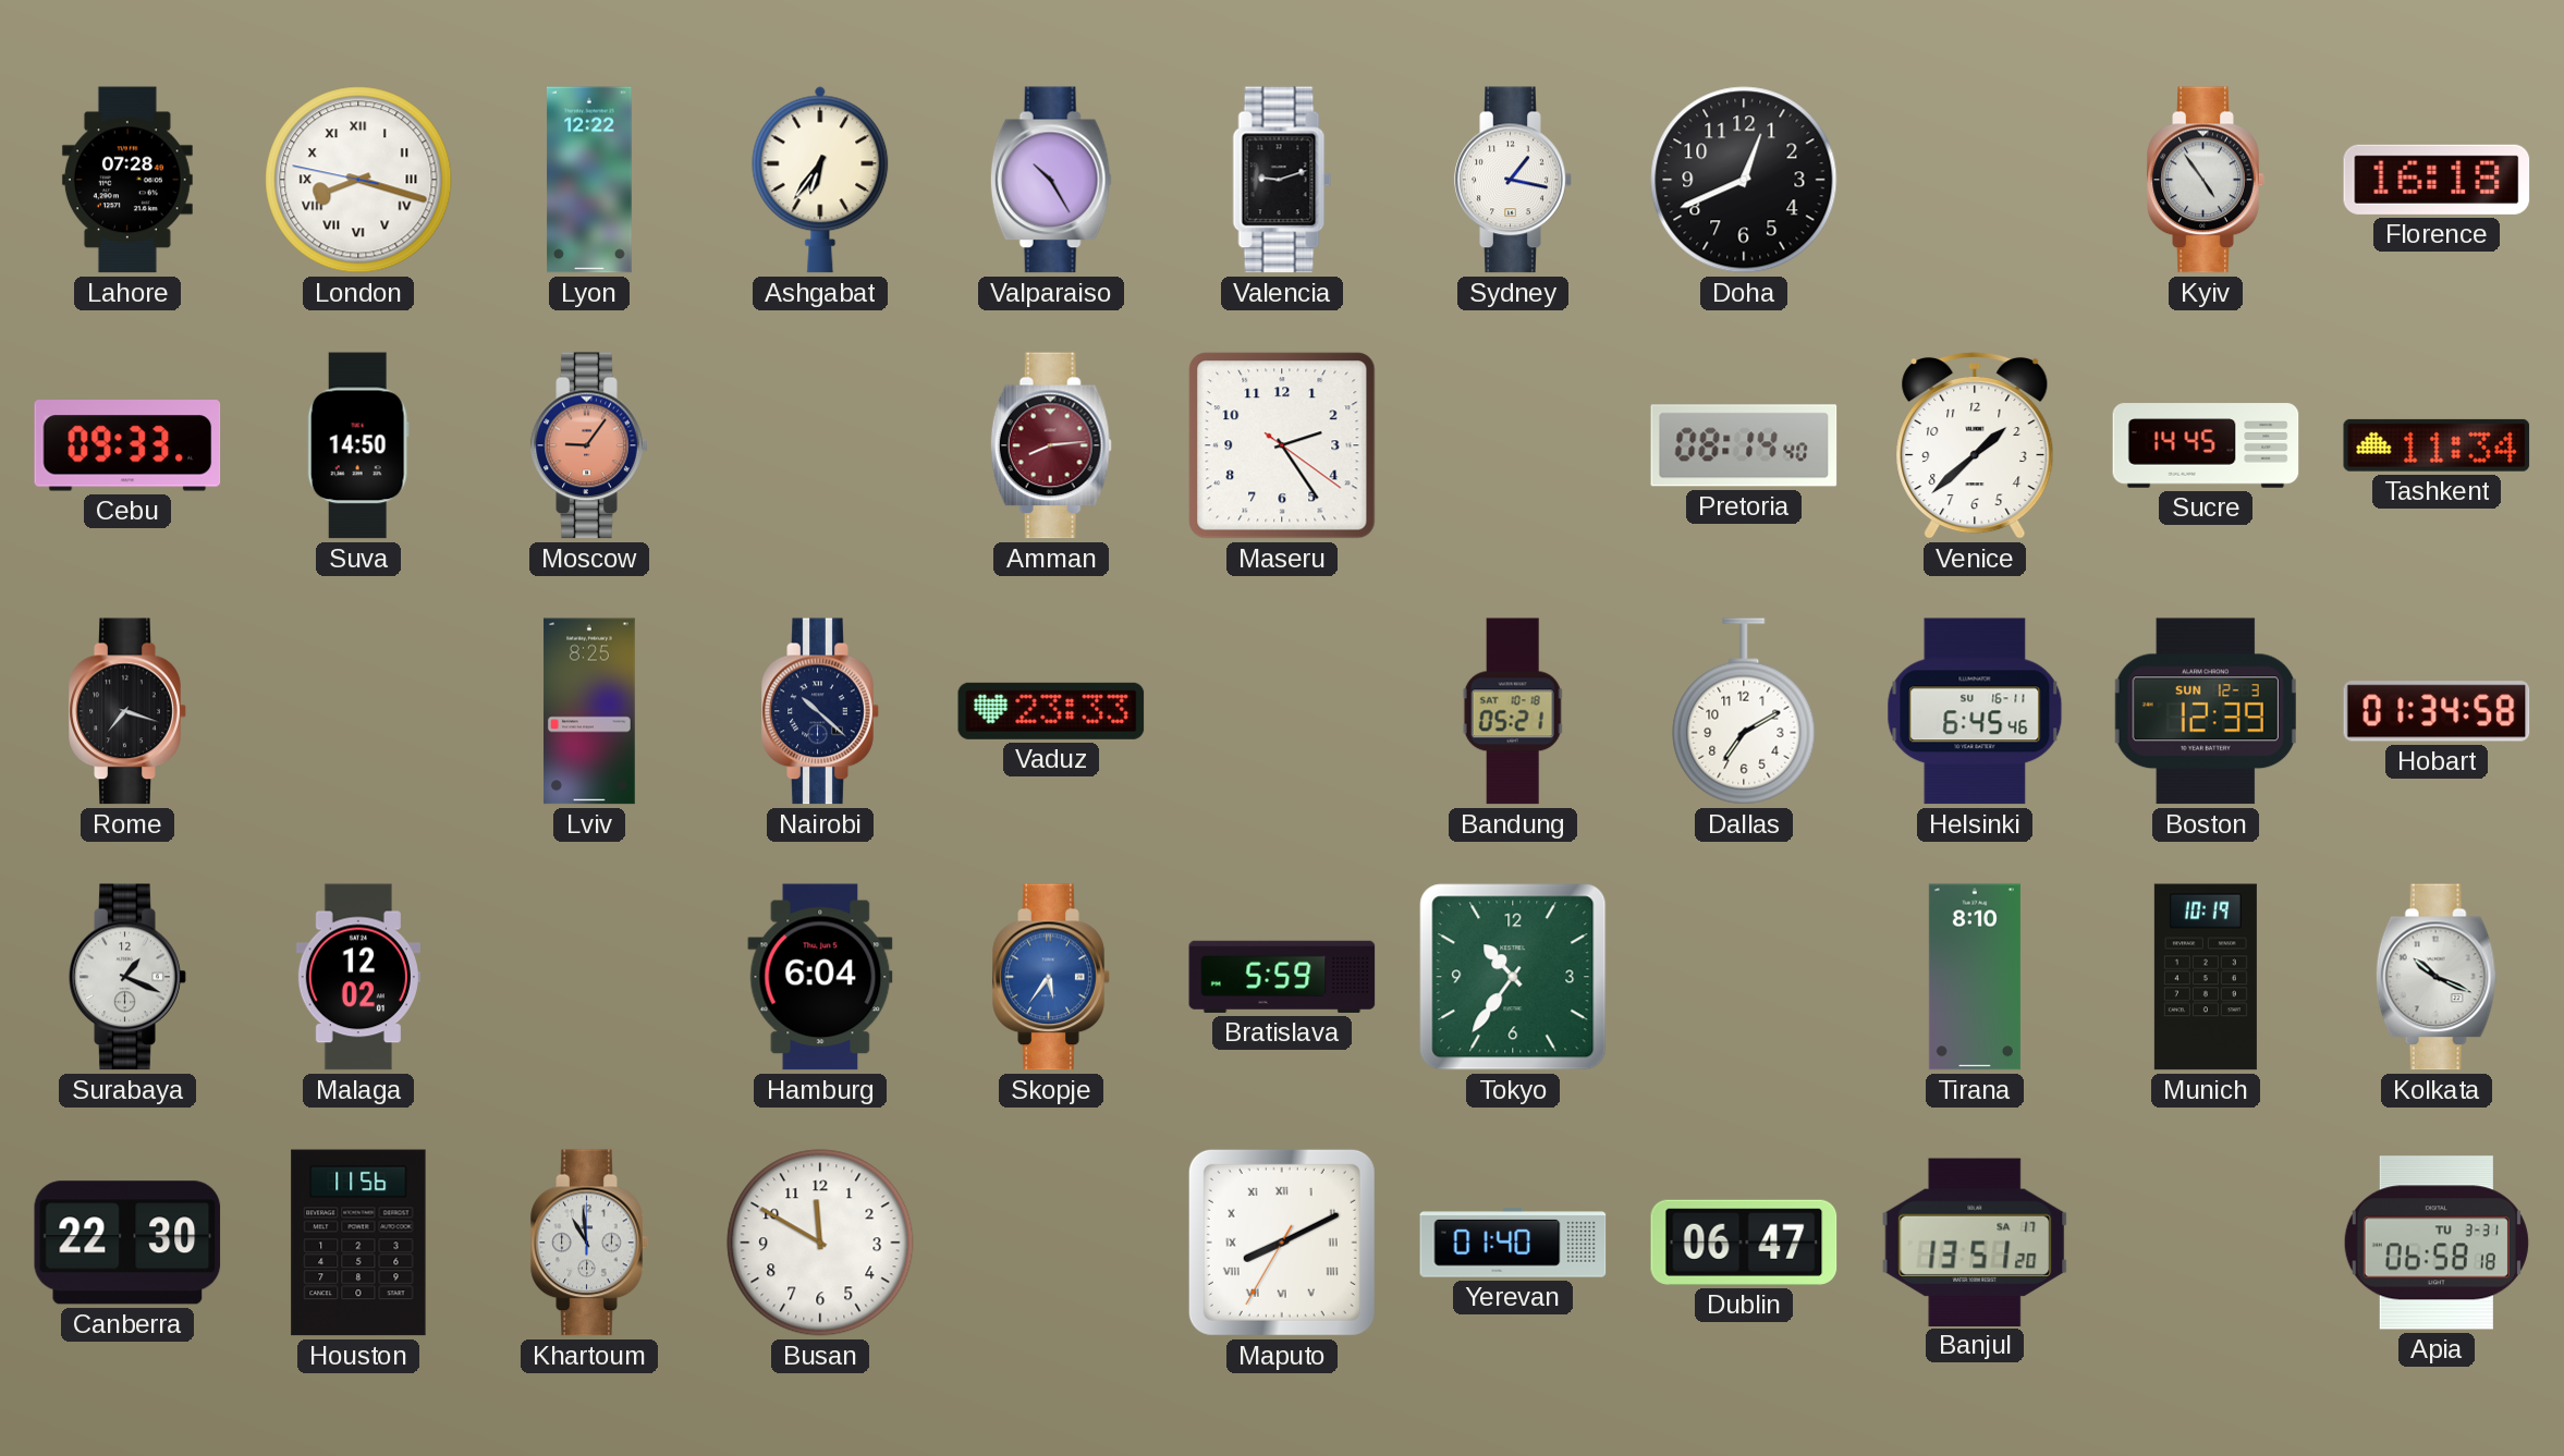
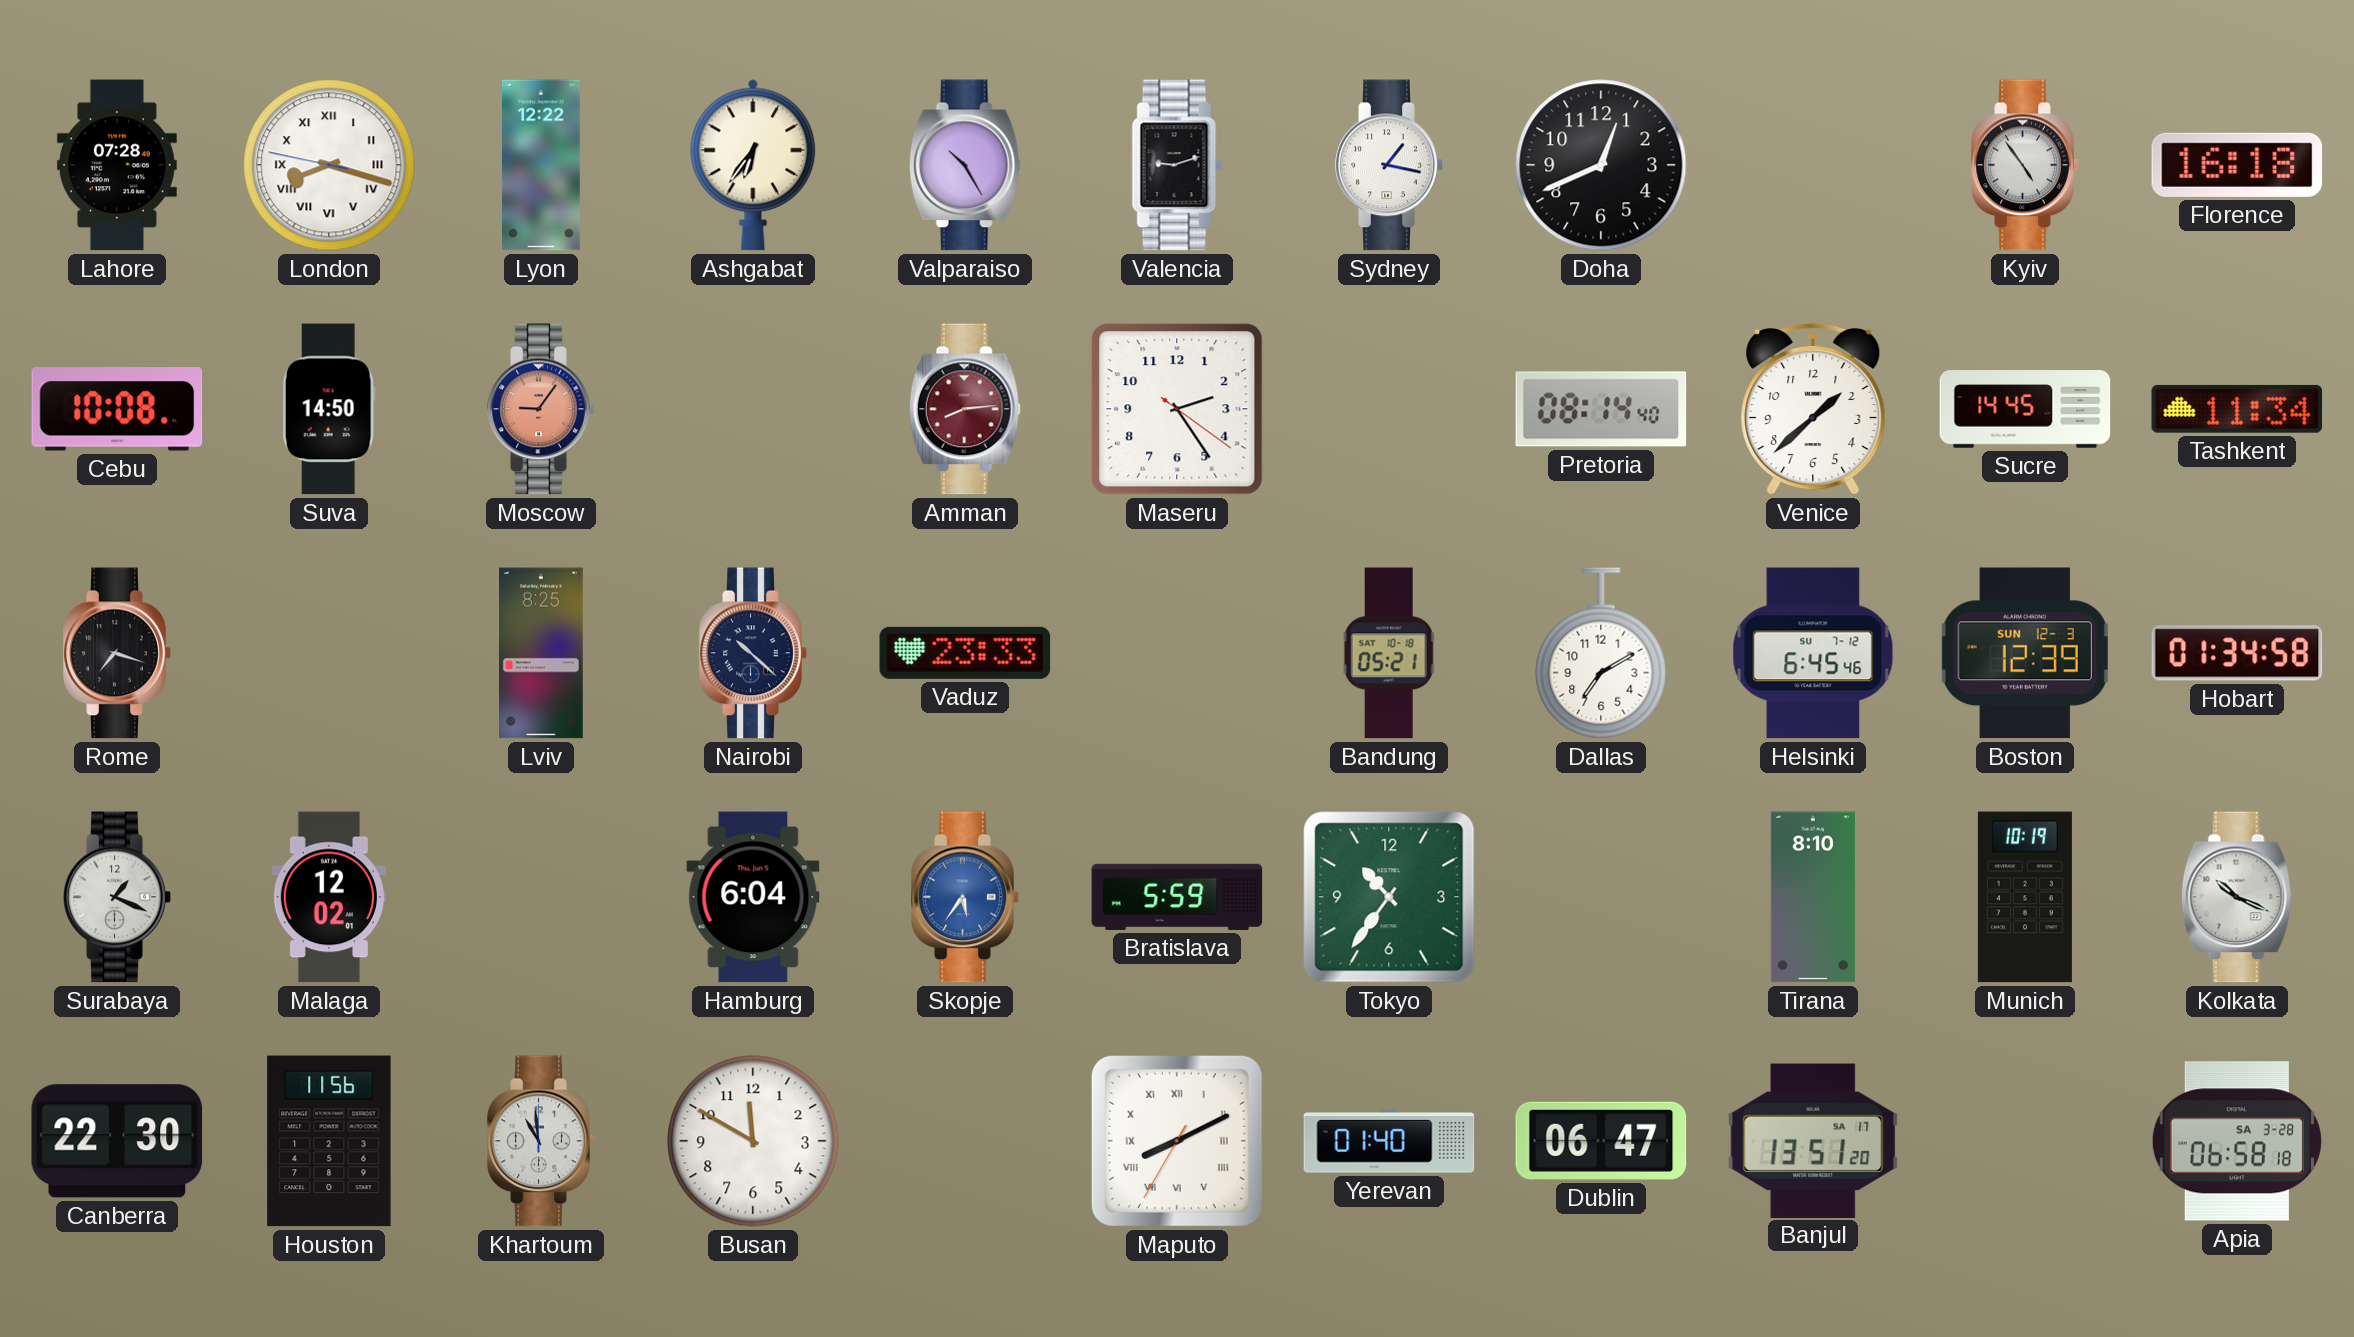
Cebu: 09:33 -> 10:08 (117, 409)
Helsinki date: SU 16-11 -> SU 7-12 (1813, 653)
Apia date: TU 3-31 -> SA 3-28 (2237, 1141)
